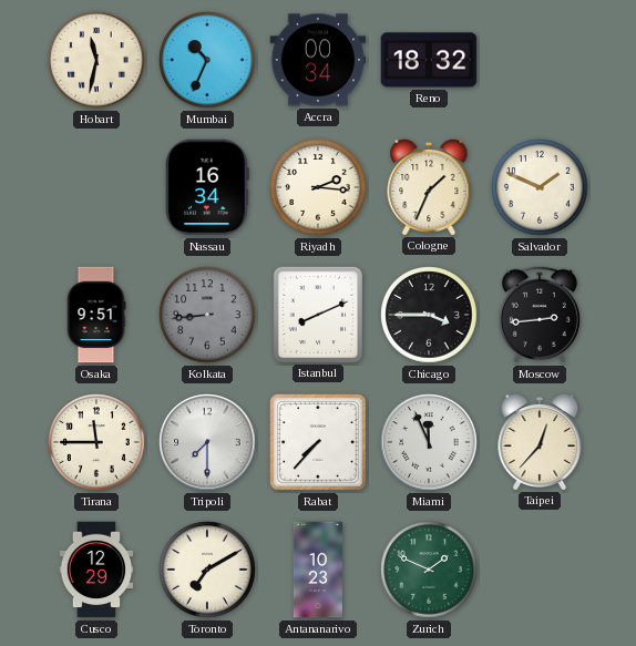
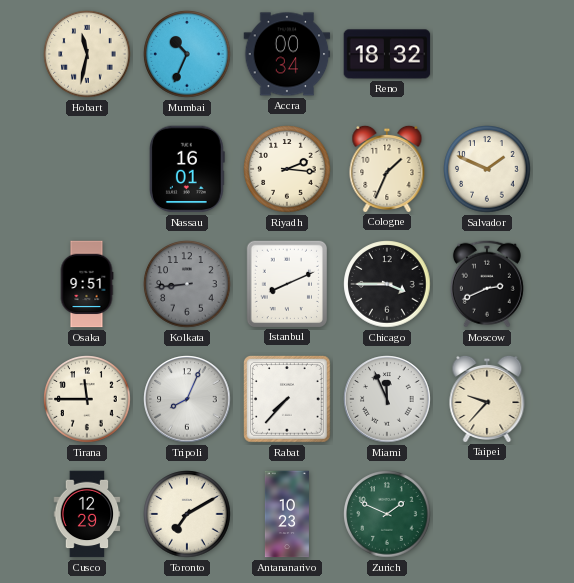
Nassau: 16:34 -> 16:01 (187, 169)
Moscow: 2:44 -> 2:41 (487, 284)
Tripoli: 7:30 -> 8:04 (187, 399)
Taipei: 12:37 -> 9:37 (487, 398)
